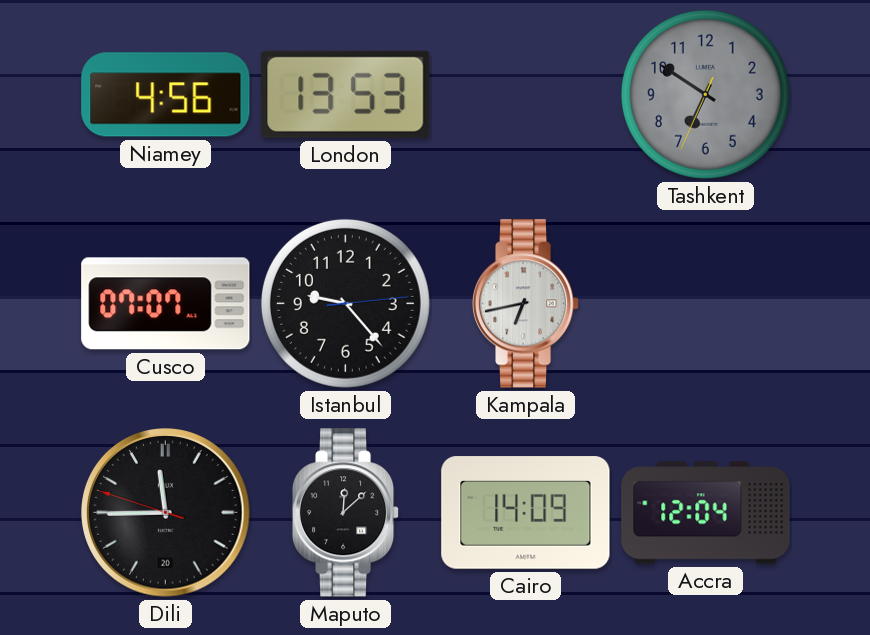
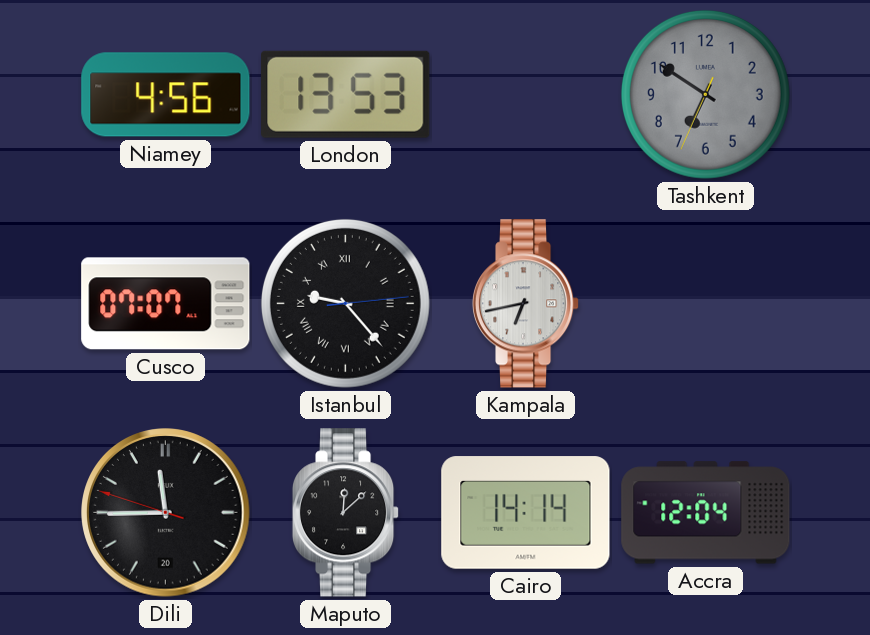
Istanbul numerals: Arabic -> Roman (345, 303)
Cairo: 14:09 -> 14:14 (526, 513)
